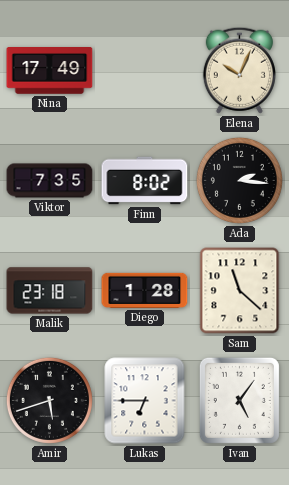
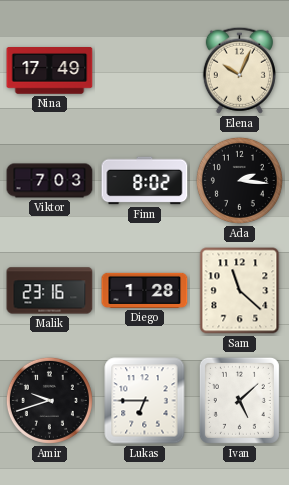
Viktor: 7:35 -> 7:03 (50, 181)
Malik: 23:18 -> 23:16 (50, 291)
Amir: 5:42 -> 9:42 (49, 400)
Ivan: 5:06 -> 5:08 (239, 400)
